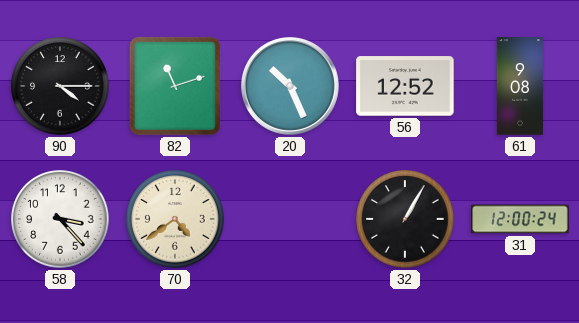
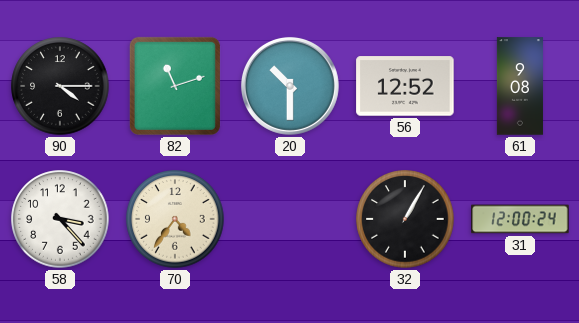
20: 10:26 -> 10:30 (290, 86)
70: 4:39 -> 4:36 (175, 219)
